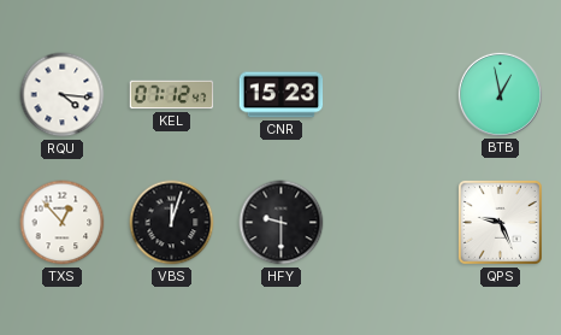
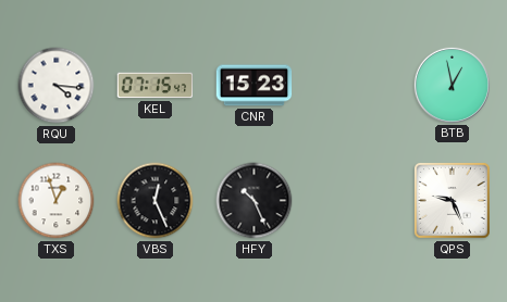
KEL: 07:12 -> 07:15 (156, 86)
TXS: 12:53 -> 12:57 (57, 201)
VBS: 12:03 -> 12:26 (156, 201)
HFY: 9:30 -> 10:26 (255, 201)
